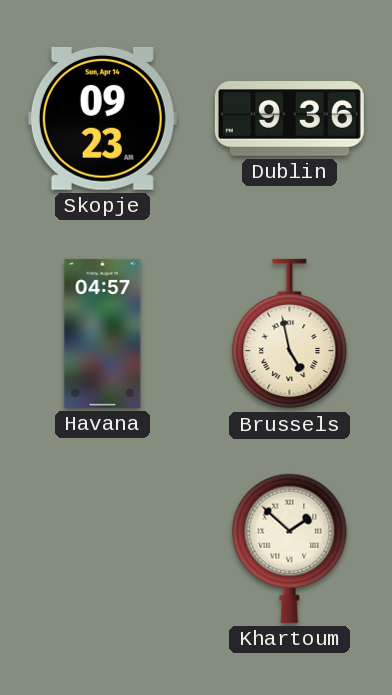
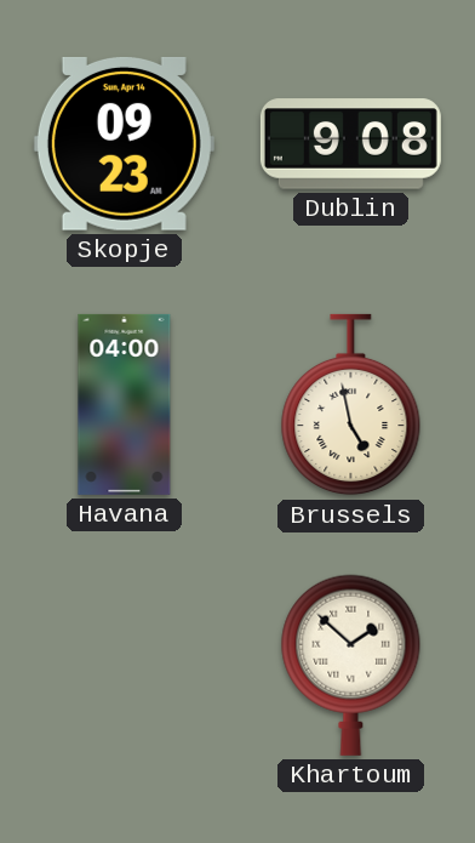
Dublin: 9:36 -> 9:08 (350, 144)
Havana: 04:57 -> 04:00 (125, 404)
